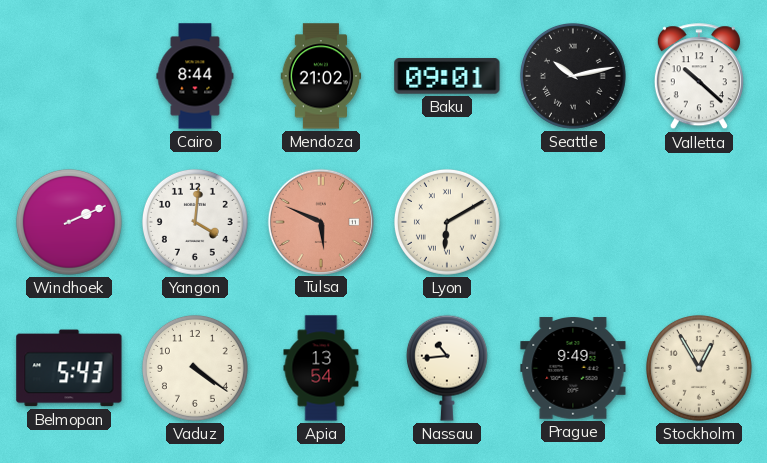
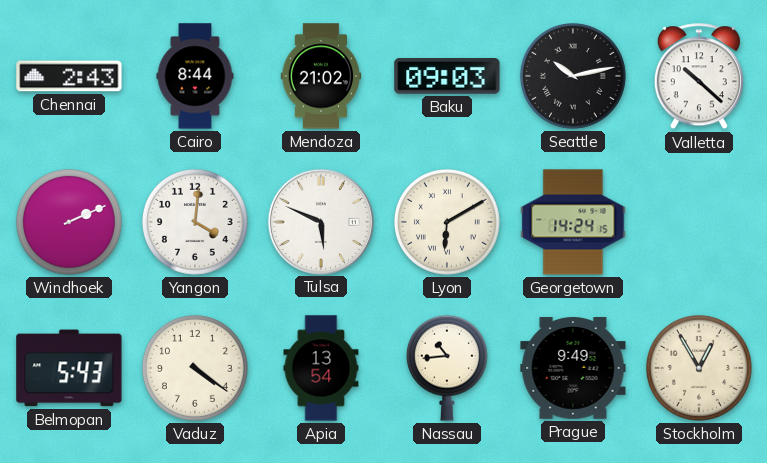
Chennai: none -> 2:43 (69, 76)
Baku: 09:01 -> 09:03 (447, 76)
Tulsa dial: salmon -> white (320, 221)
Georgetown: none -> 14:24 (573, 222)
